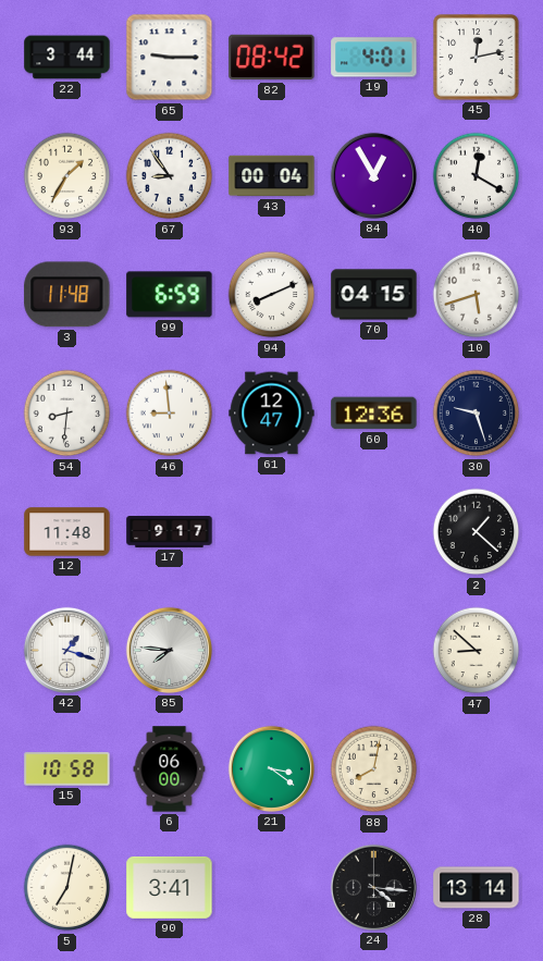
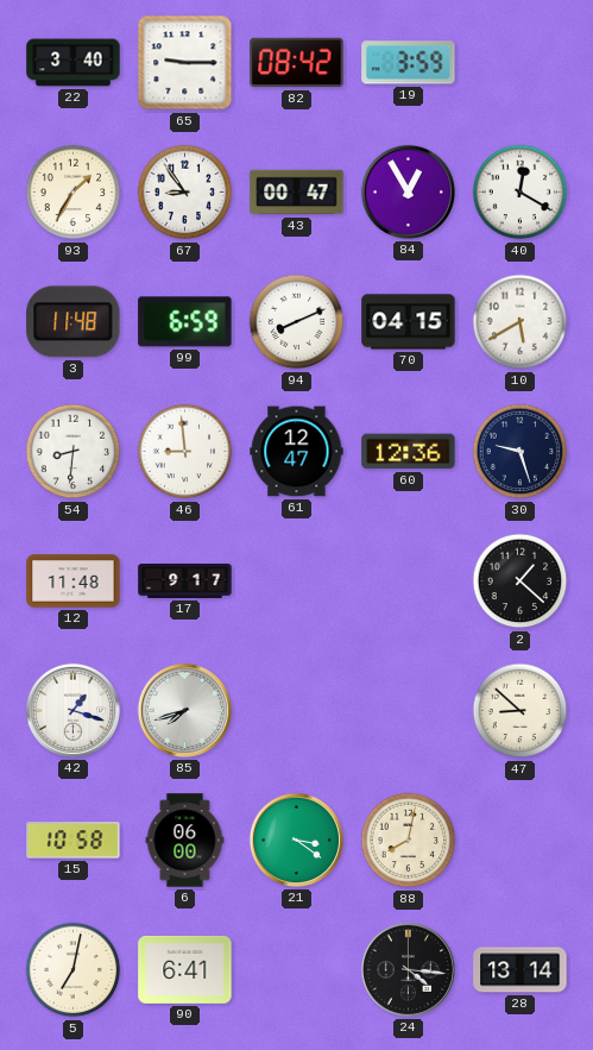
22: 3:44 -> 3:40 (74, 63)
19: 4:01 -> 3:59 (409, 63)
45: 12:13 -> none (477, 58)
43: 00:04 -> 00:47 (297, 193)
10: 5:42 -> 5:40 (521, 322)
85: 7:46 -> 7:42 (184, 710)
90: 3:41 -> 6:41 (185, 969)
